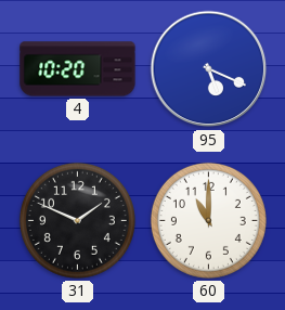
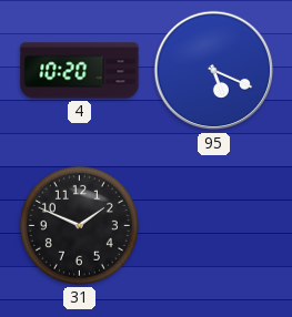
60: 11:00 -> none (208, 220)
